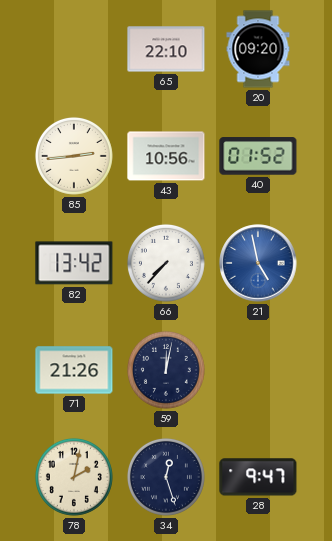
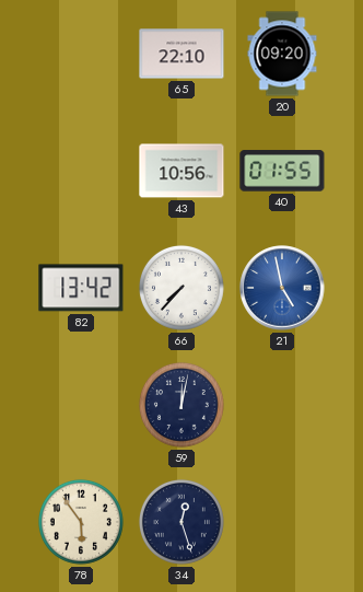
85: 2:44 -> none (74, 156)
40: 01:52 -> 01:55 (282, 171)
71: 21:26 -> none (74, 370)
78: 2:02 -> 5:54 (81, 522)
28: 9:47 -> none (258, 477)
